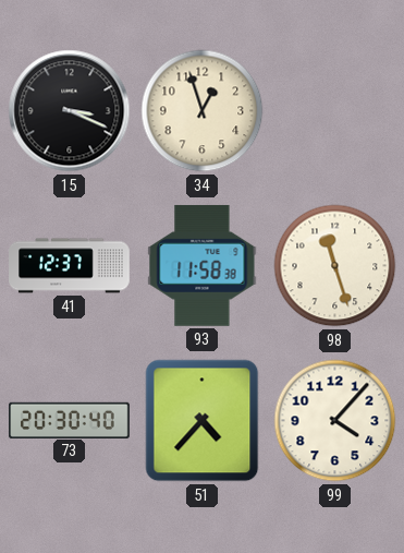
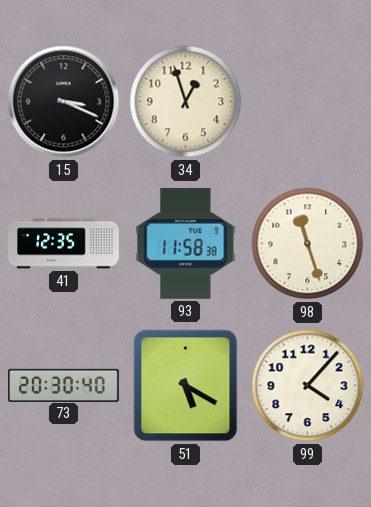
41: 12:37 -> 12:35 (64, 244)
51: 4:37 -> 5:20 (186, 386)
